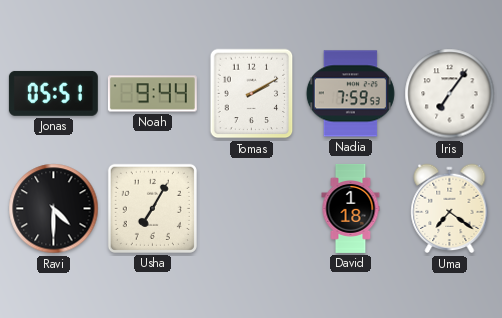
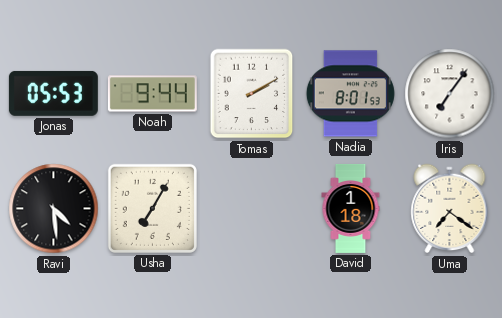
Jonas: 05:51 -> 05:53 (53, 93)
Nadia: 7:59 -> 8:01 (350, 94)
Ravi: 4:30 -> 4:29 (54, 209)
